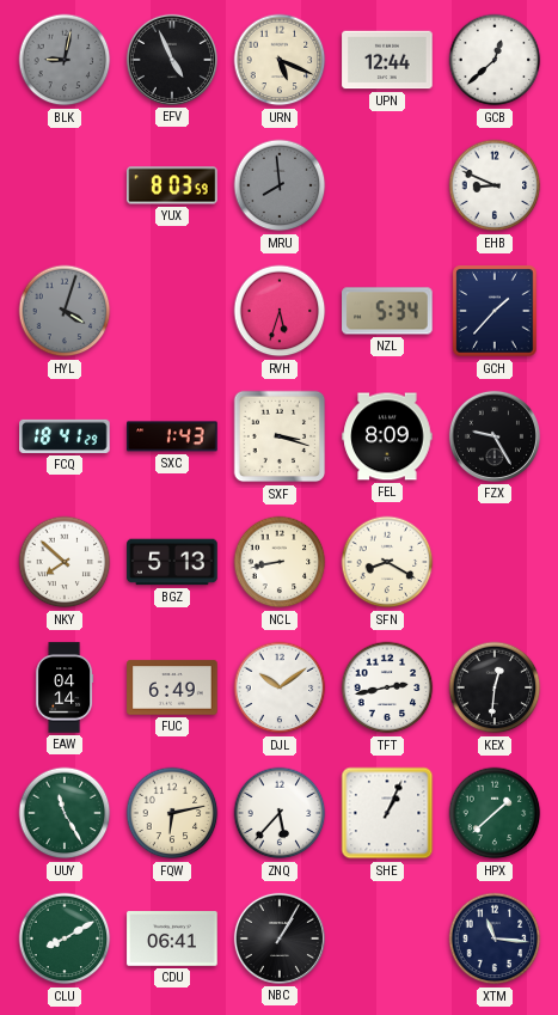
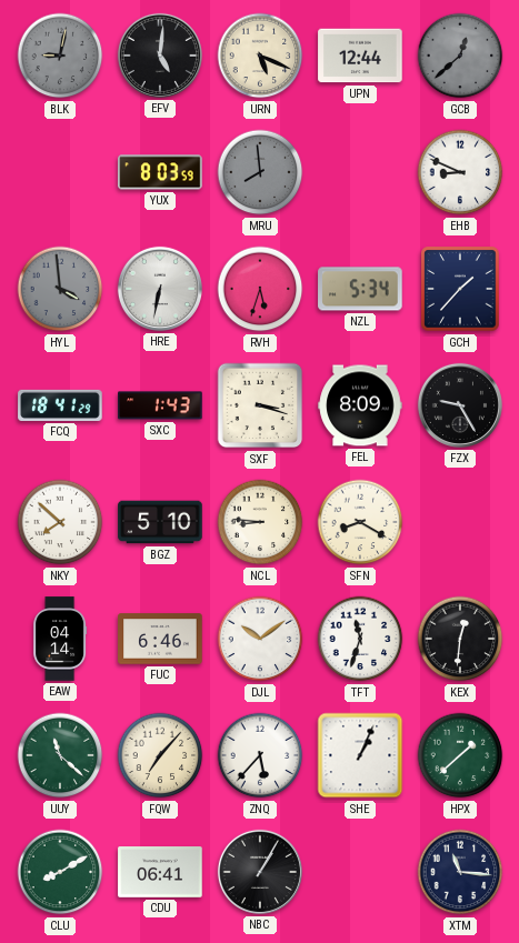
EFV: 4:56 -> 5:01 (160, 56)
GCB dial: white -> grey (460, 56)
HYL: 4:03 -> 3:59 (60, 289)
HRE: none -> 6:32 (160, 289)
BGZ: 5:13 -> 5:10 (160, 522)
NCL: 8:43 -> 8:46 (260, 522)
FUC: 6:49 -> 6:46 (160, 639)
TFT: 2:43 -> 11:33 (360, 639)
UUY: 11:25 -> 11:22 (60, 755)
FQW: 6:13 -> 7:07 (160, 755)
